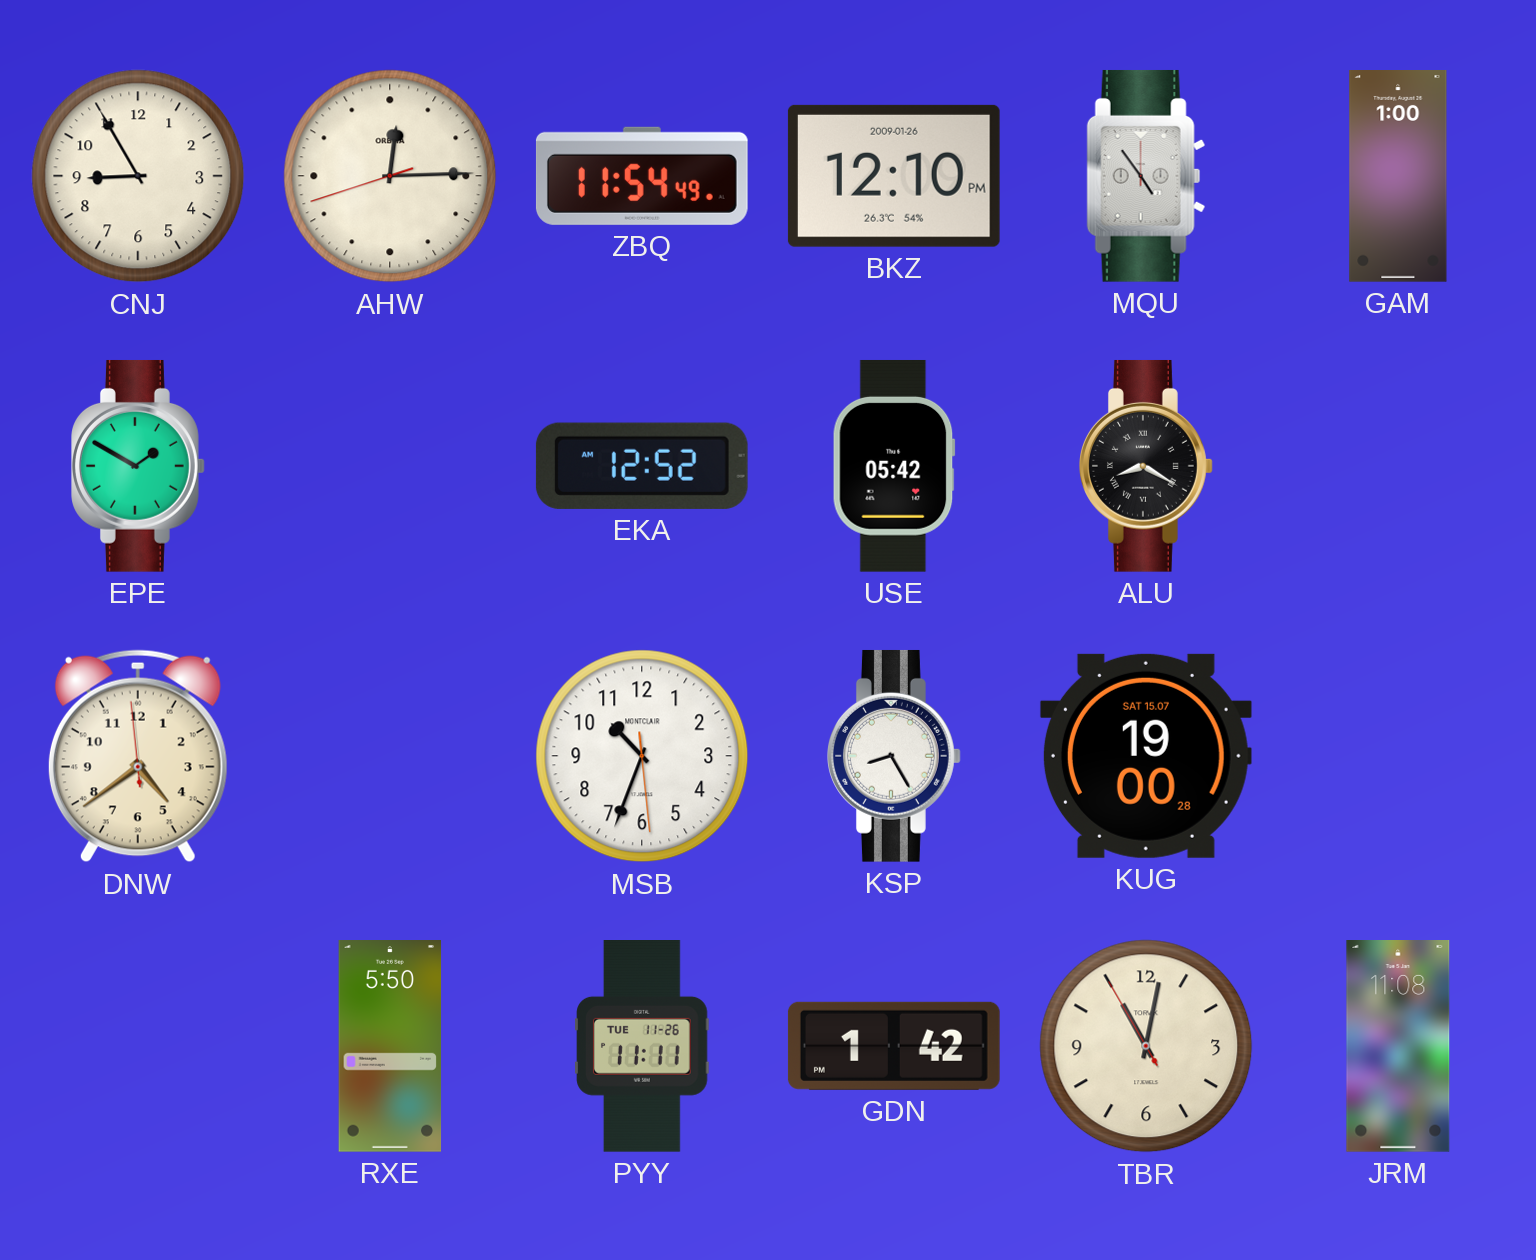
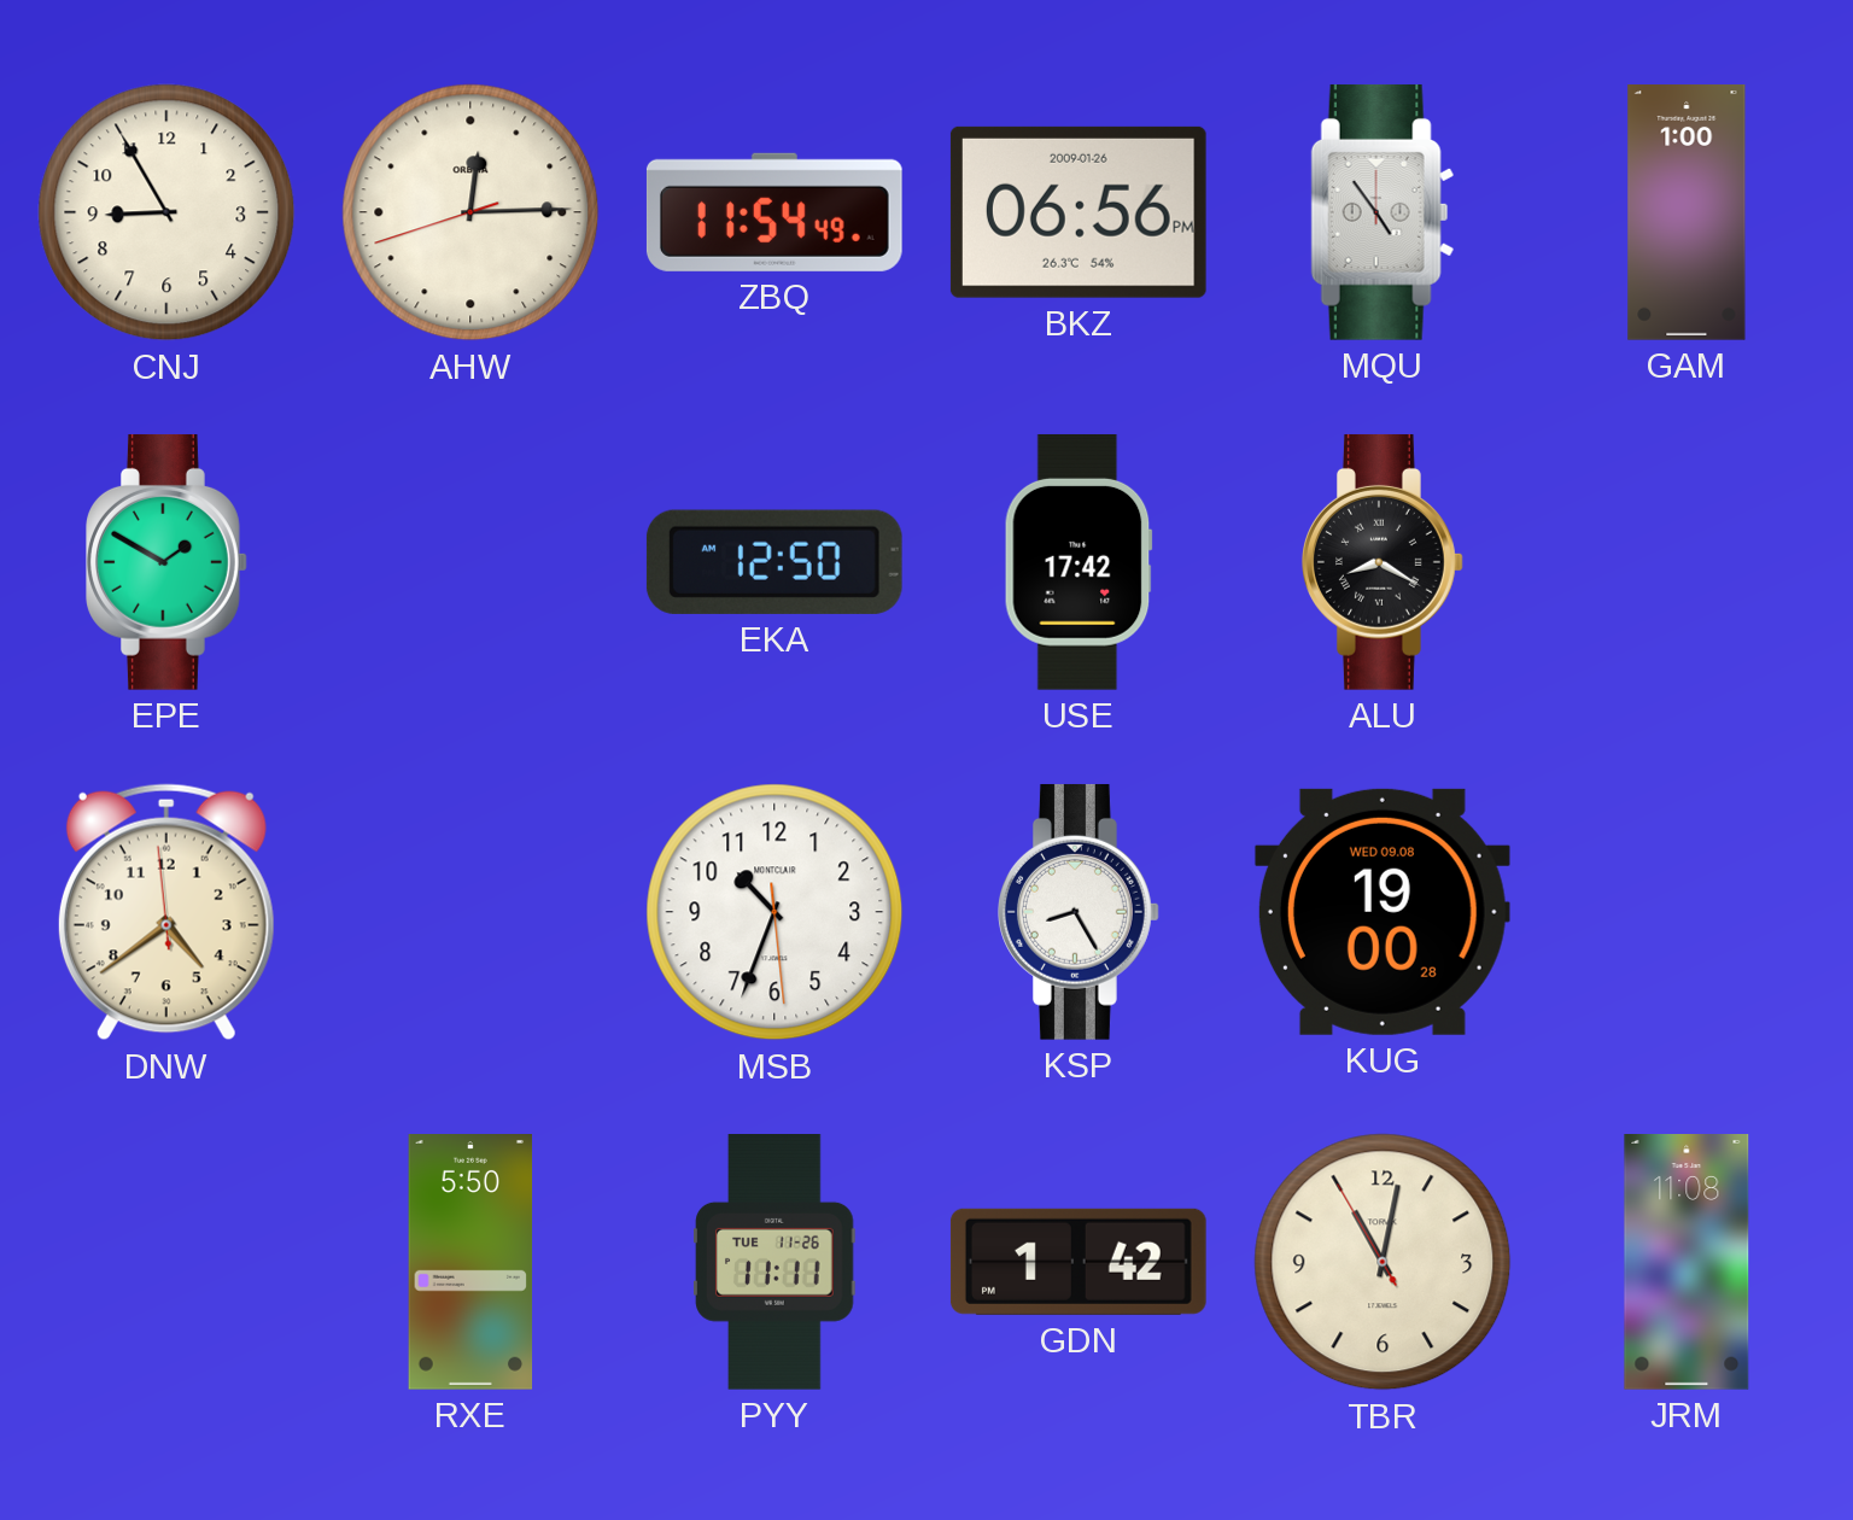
BKZ: 12:10 -> 06:56 (1079, 212)
EKA: 12:52 -> 12:50 (774, 562)
USE: 05:42 -> 17:42 (1079, 562)
KUG date: SAT 15.07 -> WED 09.08 (1383, 912)
